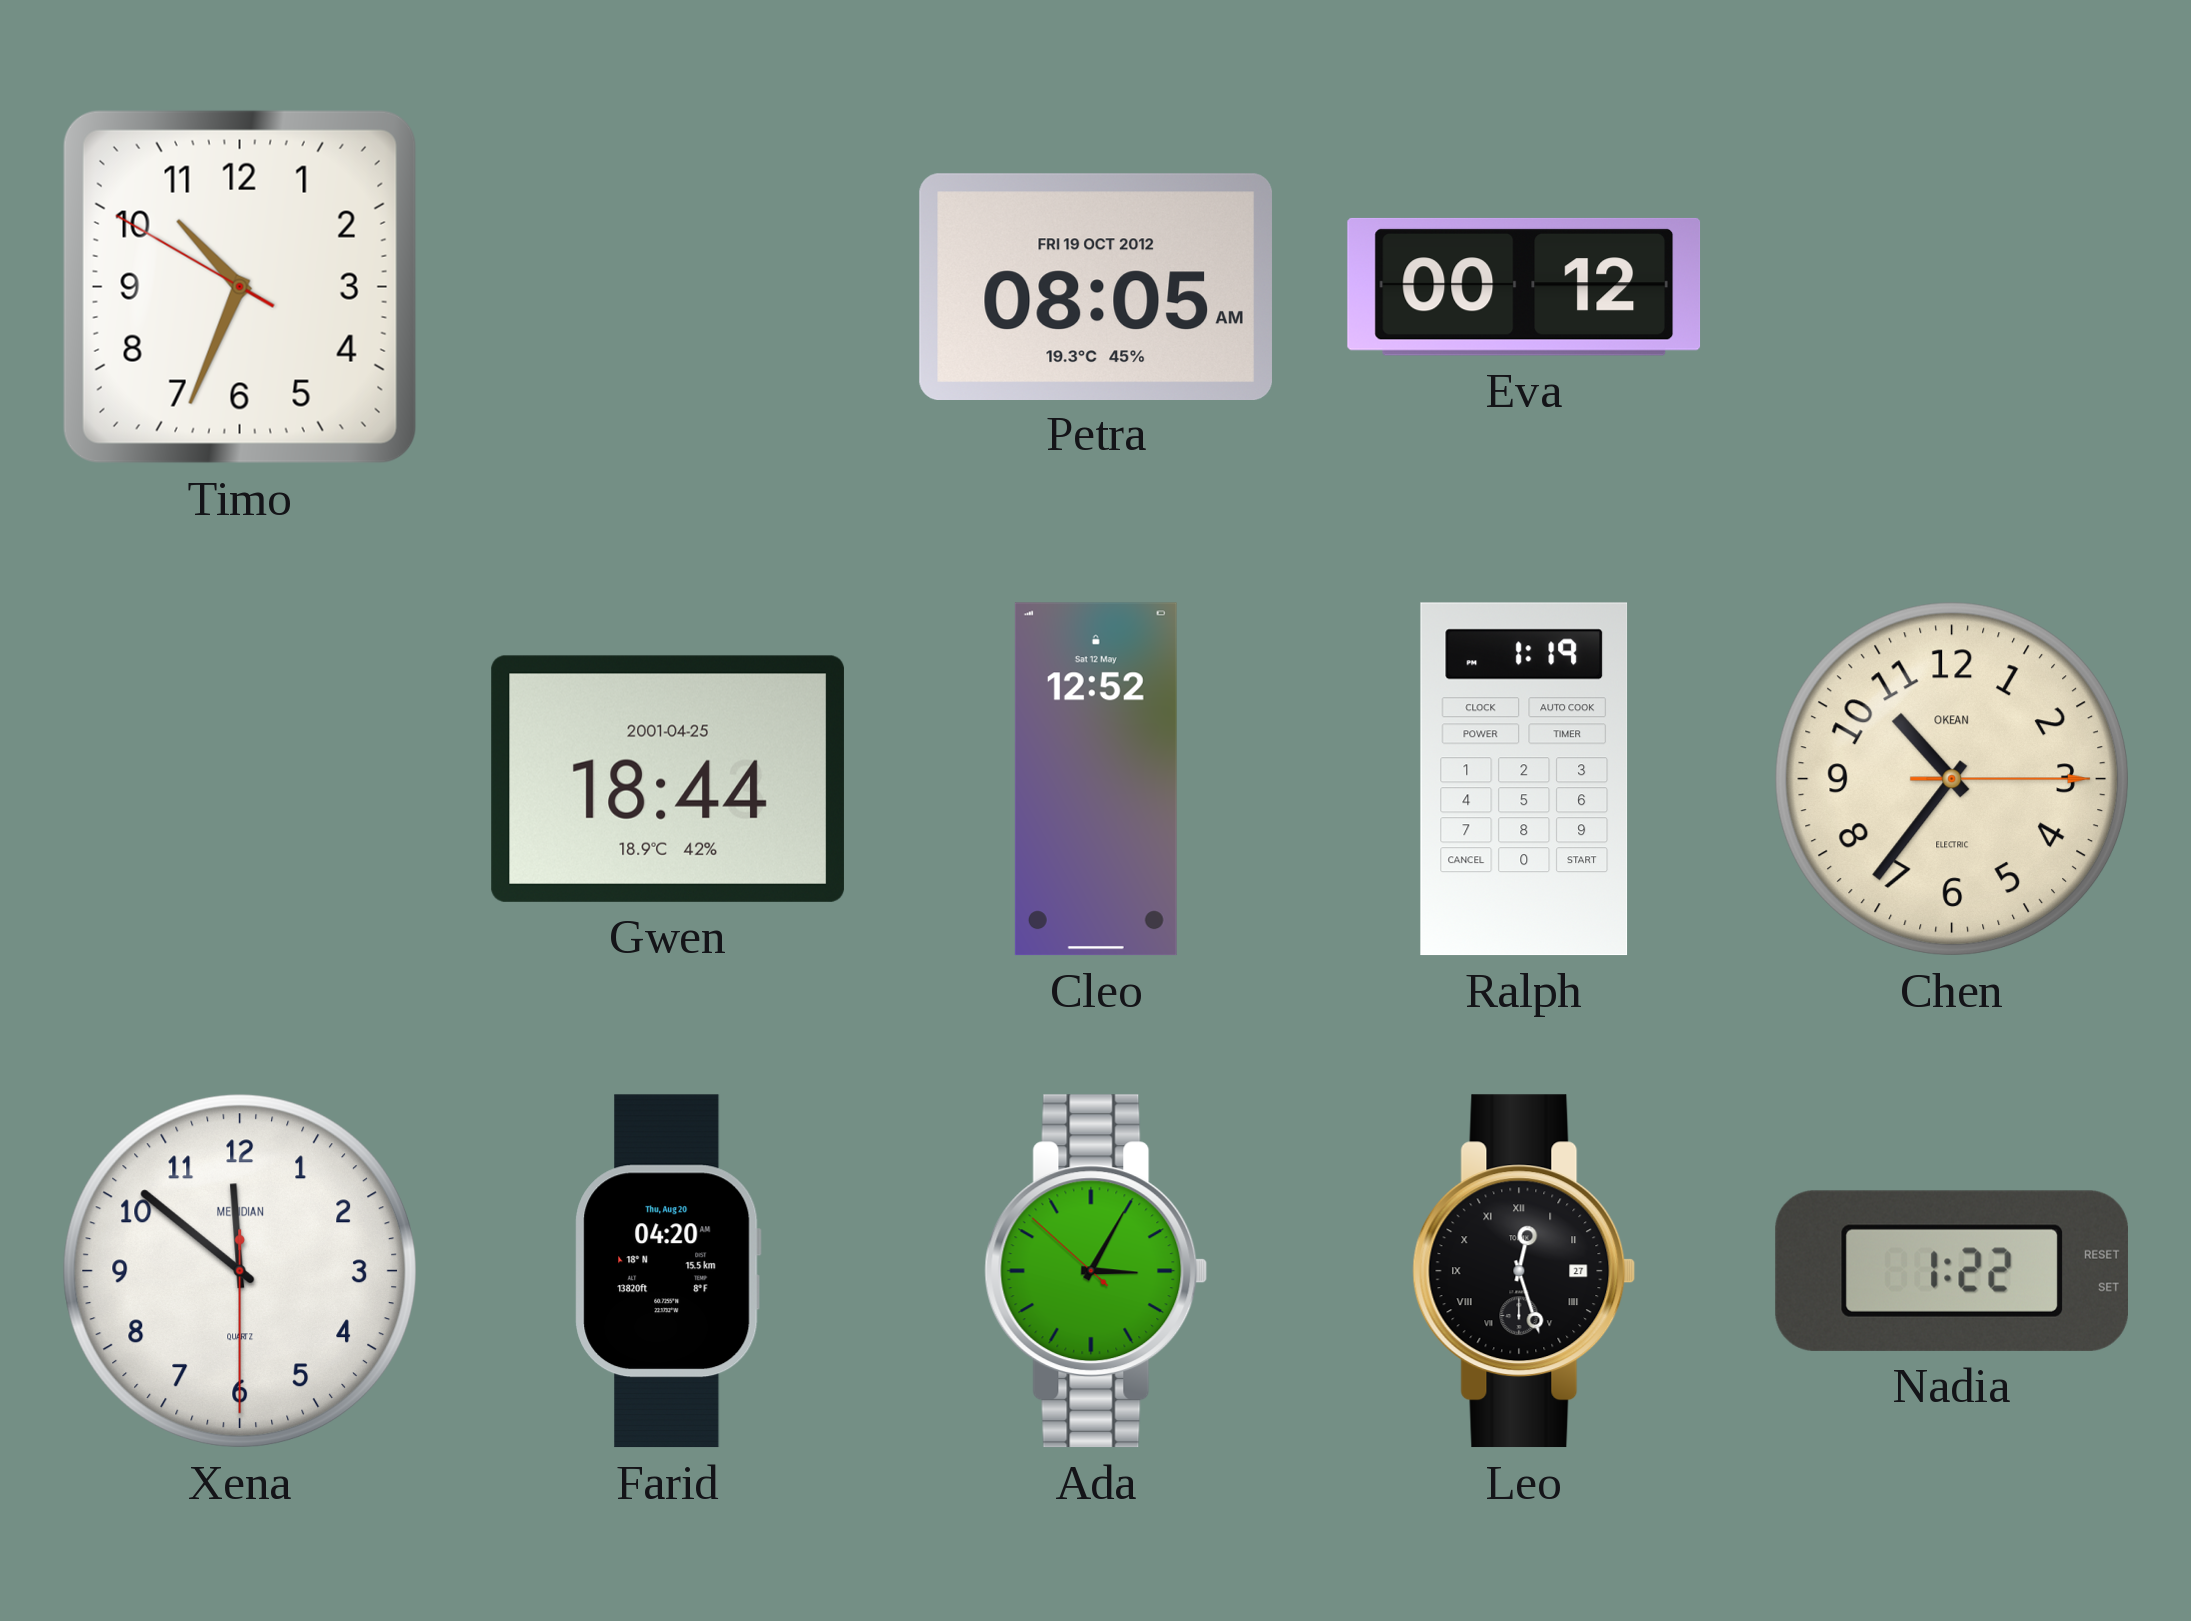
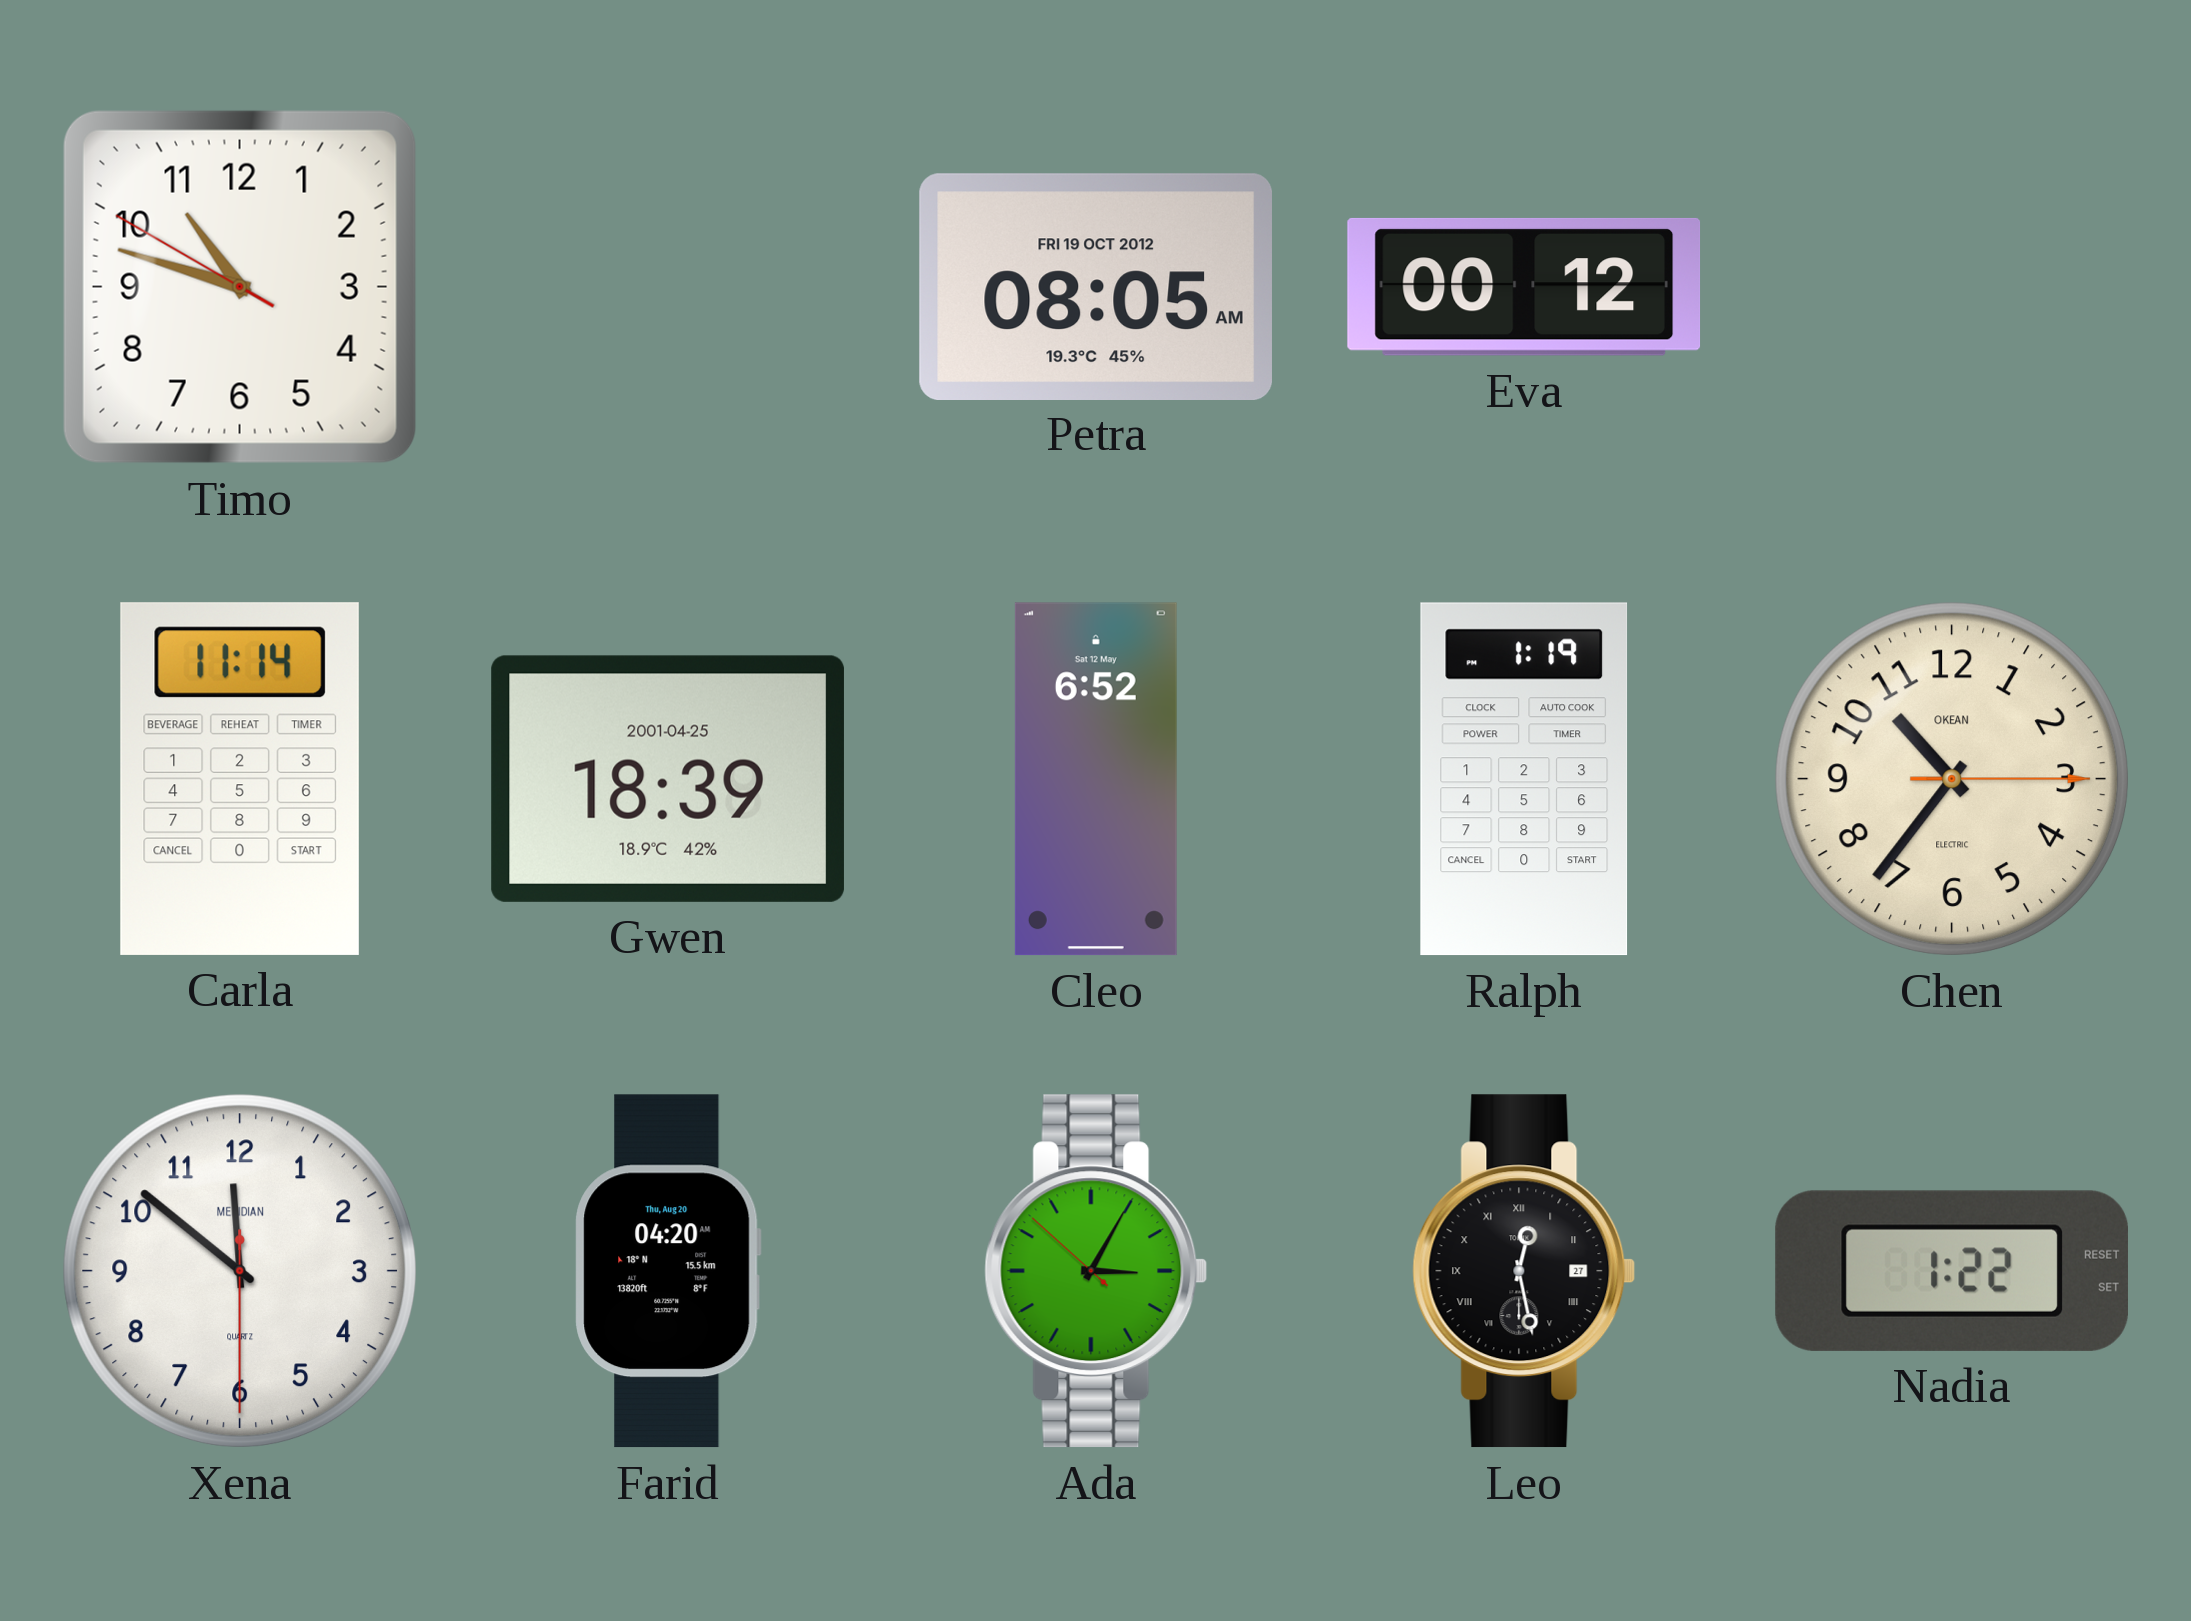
Timo: 10:33 -> 10:47 (240, 287)
Carla: none -> 11:14 (240, 779)
Gwen: 18:44 -> 18:39 (668, 779)
Cleo: 12:52 -> 6:52 (1096, 779)
Leo: 12:27 -> 12:28 (1524, 1271)
